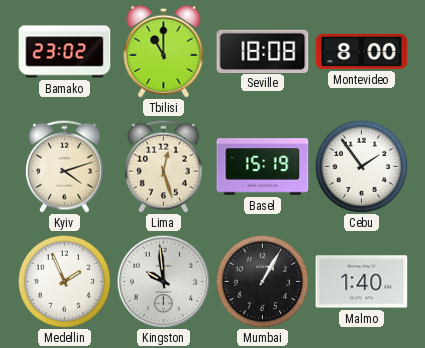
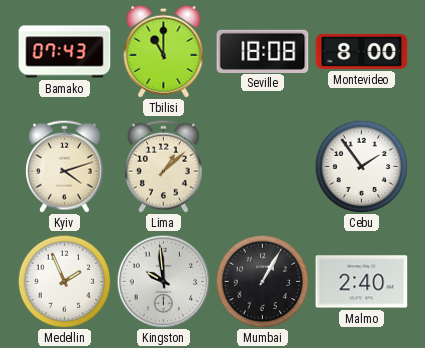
Bamako: 23:02 -> 07:43 (65, 52)
Lima: 12:27 -> 1:08 (164, 166)
Basel: 15:19 -> none (263, 167)
Malmo: 1:40 -> 2:40 (362, 282)
